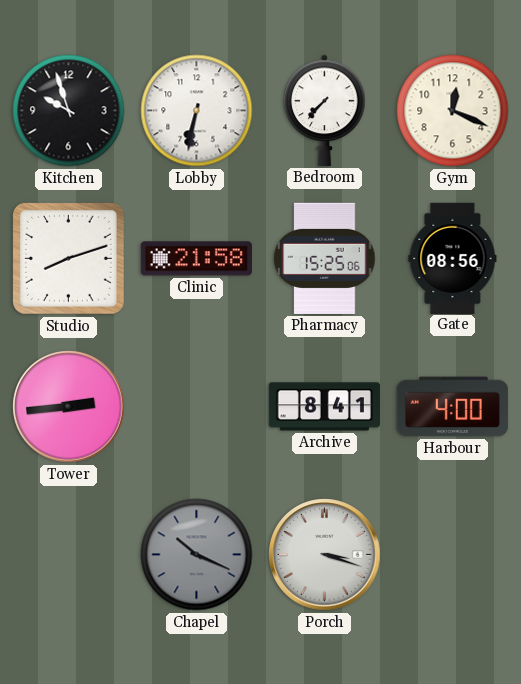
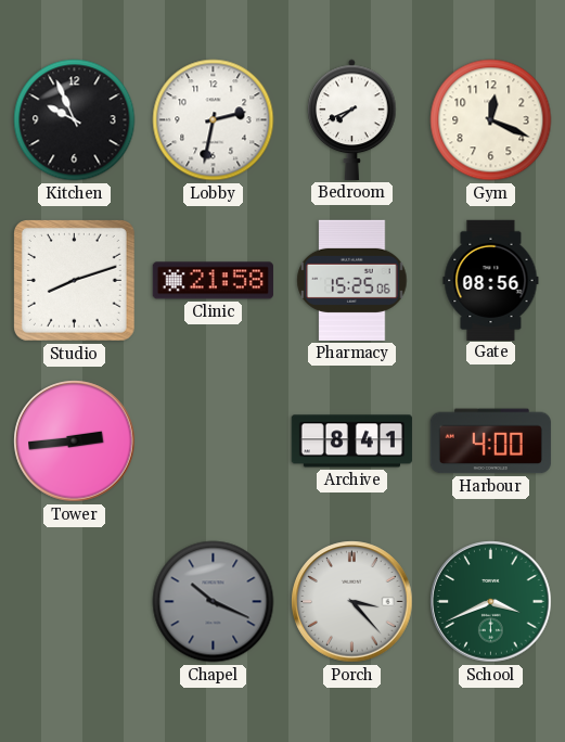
Kitchen: 9:57 -> 9:56 (75, 120)
Lobby: 6:32 -> 2:32 (214, 120)
Bedroom: 7:37 -> 7:41 (352, 119)
Porch: 3:18 -> 3:23 (352, 602)
School: none -> 3:41 (491, 602)
